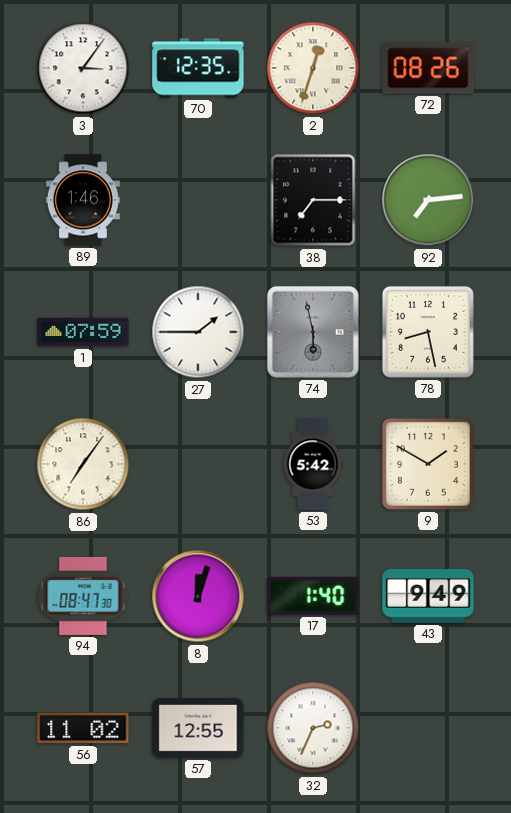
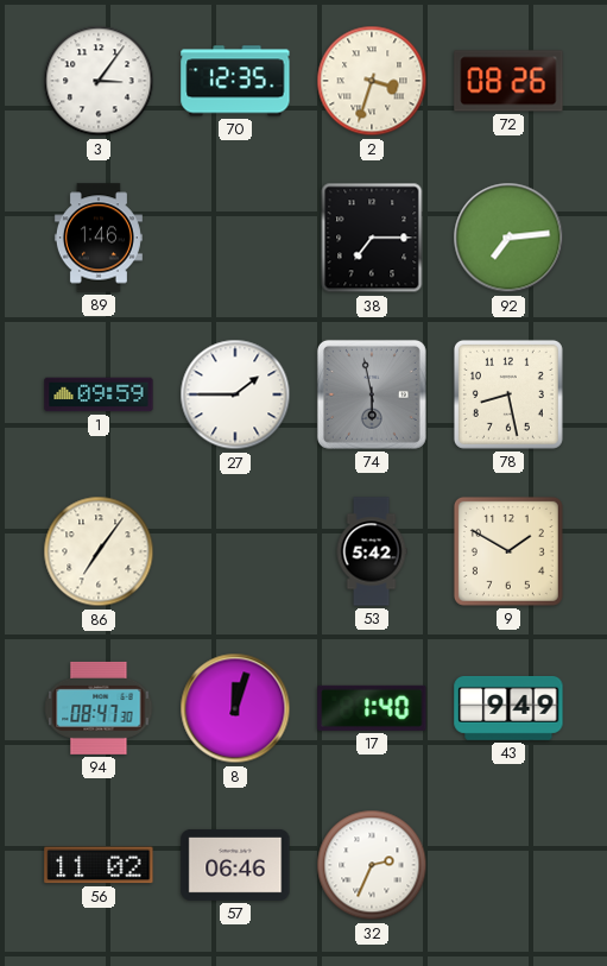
2: 12:33 -> 3:33 (372, 81)
1: 07:59 -> 09:59 (99, 394)
57: 12:55 -> 06:46 (235, 865)
